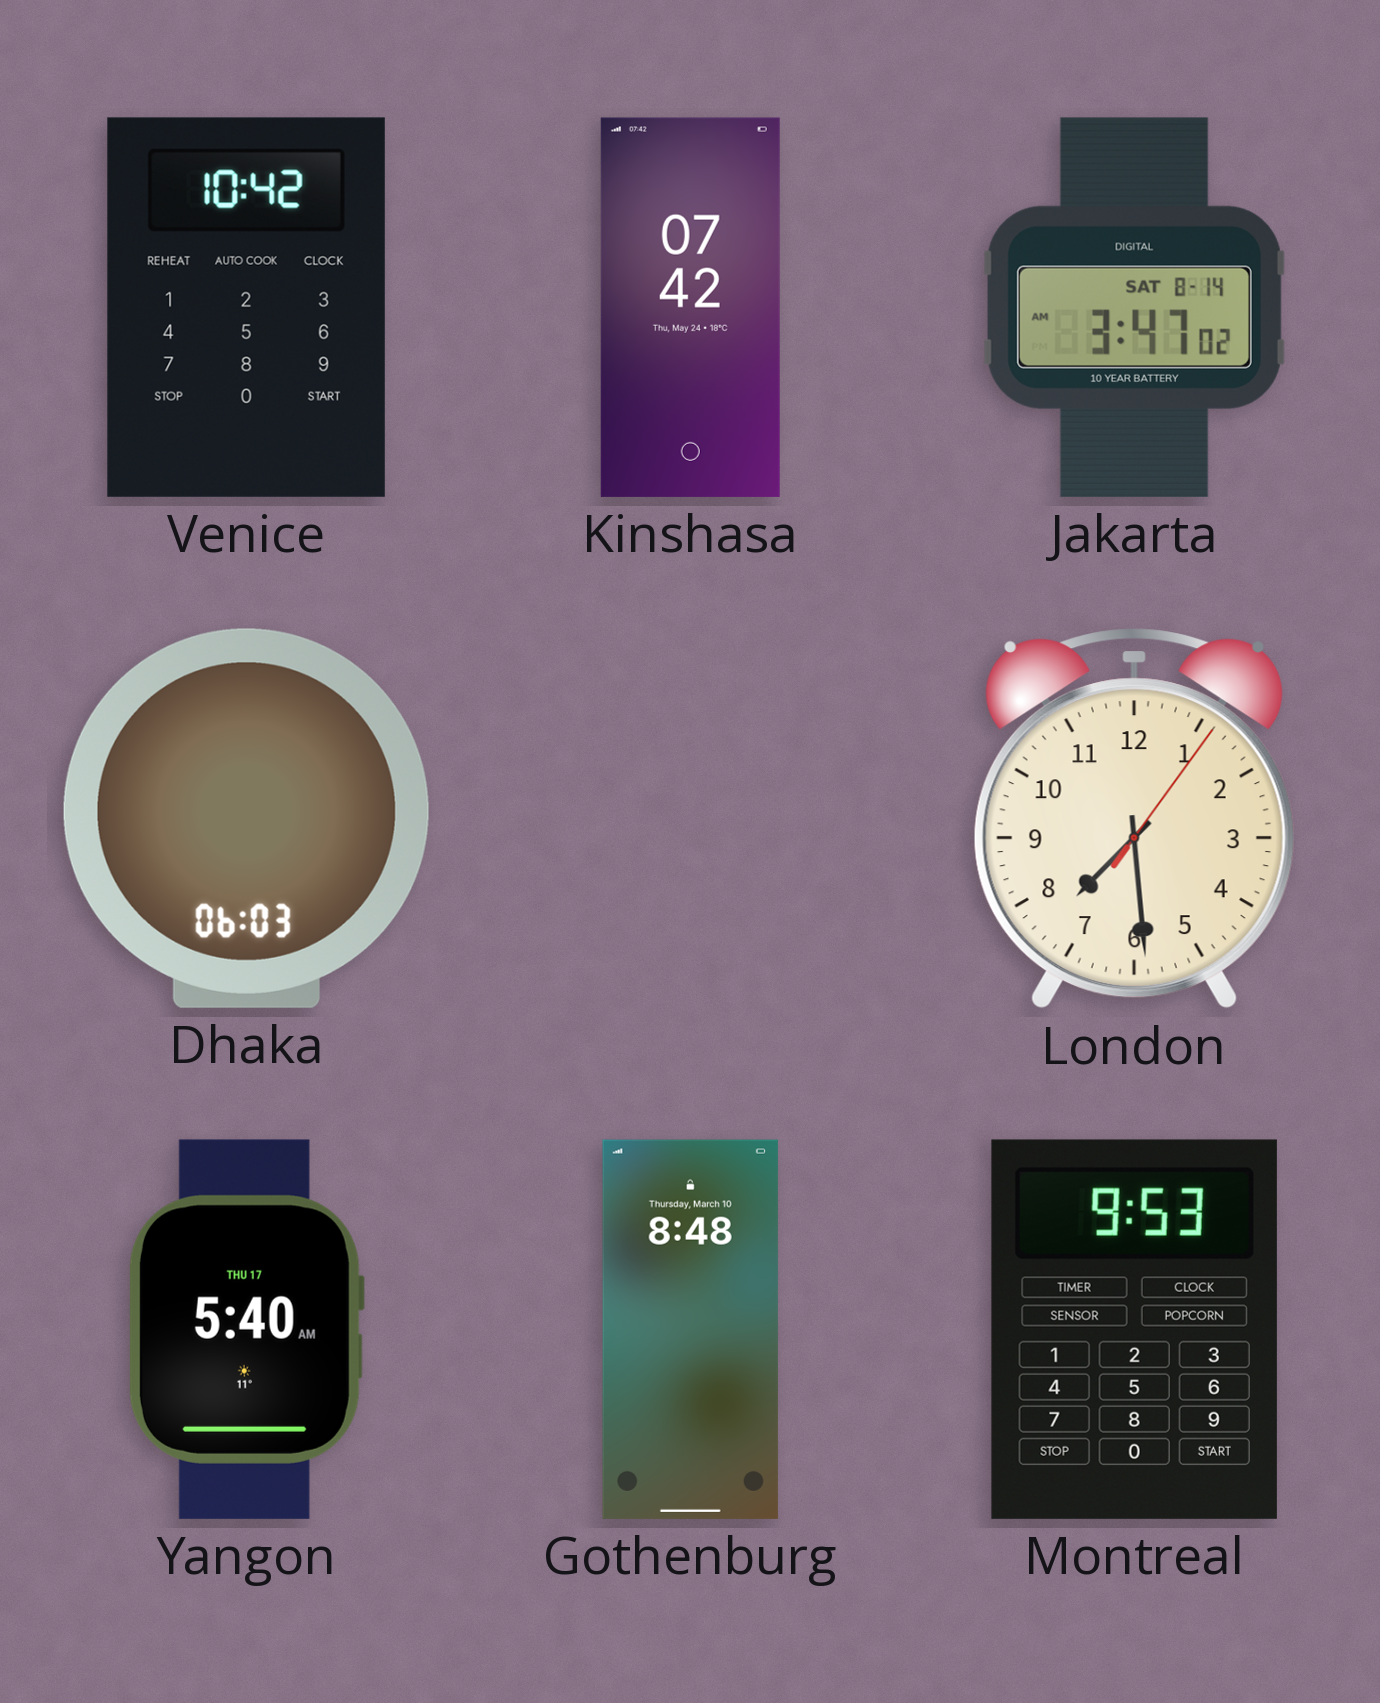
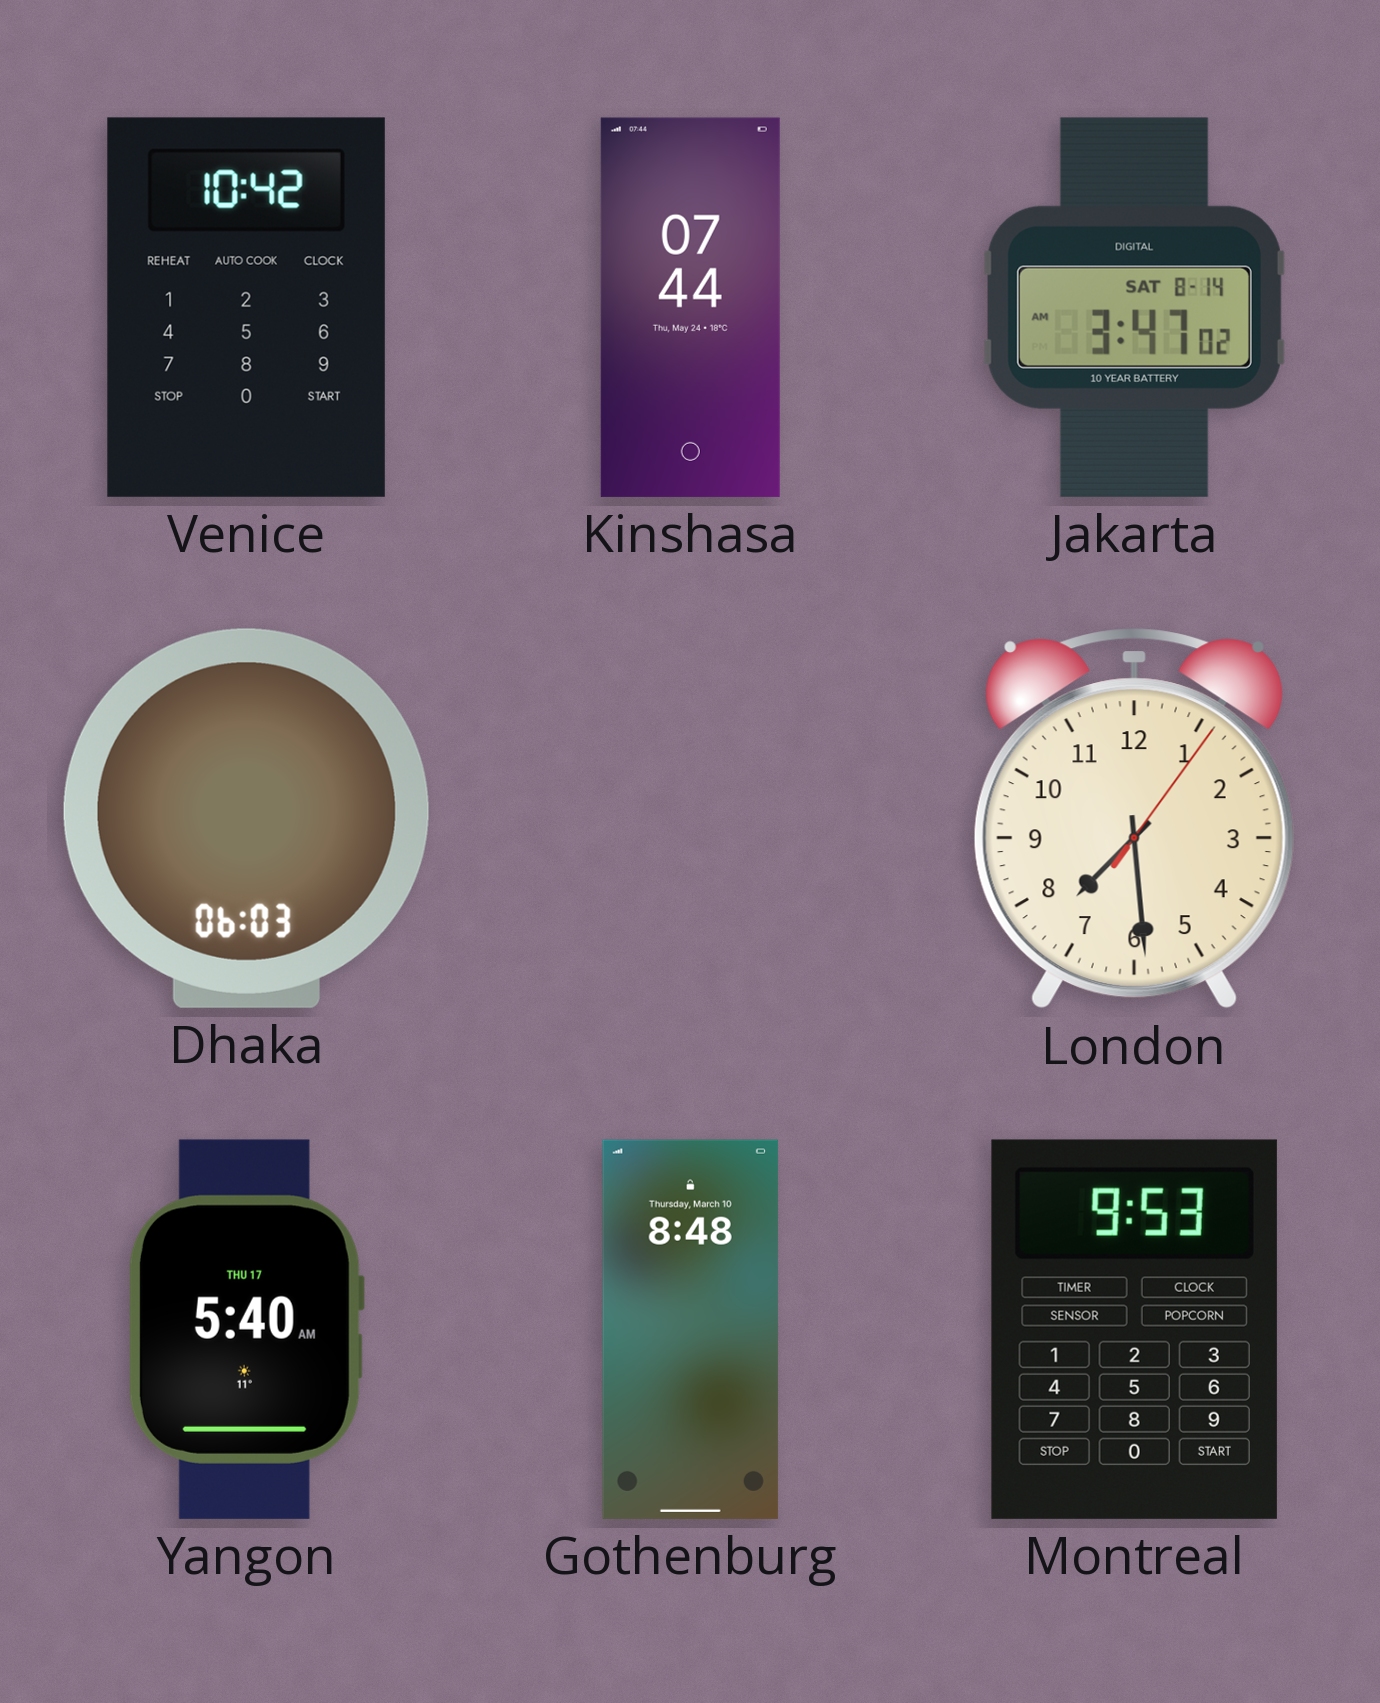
Kinshasa: 07:42 -> 07:44 (690, 307)
